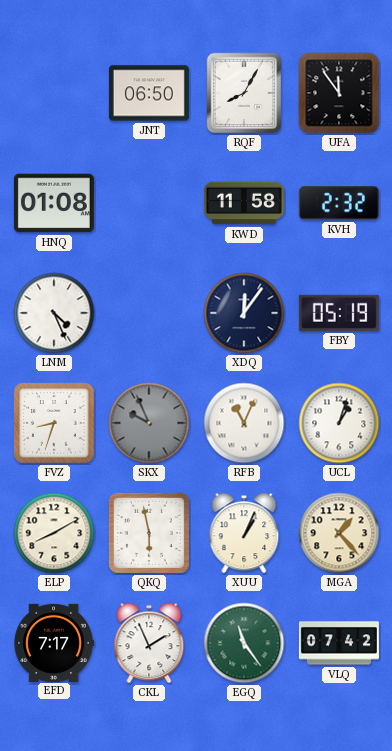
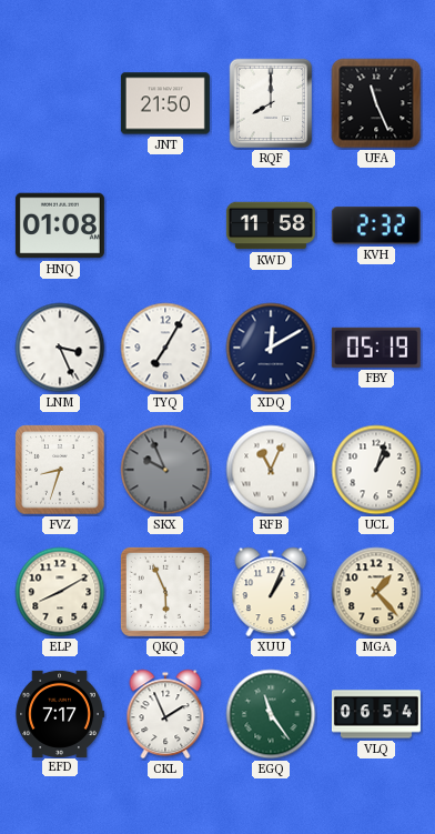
JNT: 06:50 -> 21:50 (165, 103)
RQF: 8:05 -> 8:00 (271, 103)
UFA: 11:54 -> 11:26 (376, 103)
LNM: 4:26 -> 3:26 (60, 348)
TYQ: none -> 7:05 (165, 348)
XDQ: 12:06 -> 12:10 (271, 348)
QKQ: 5:58 -> 5:56 (165, 592)
VLQ: 07:42 -> 06:54 (376, 714)
